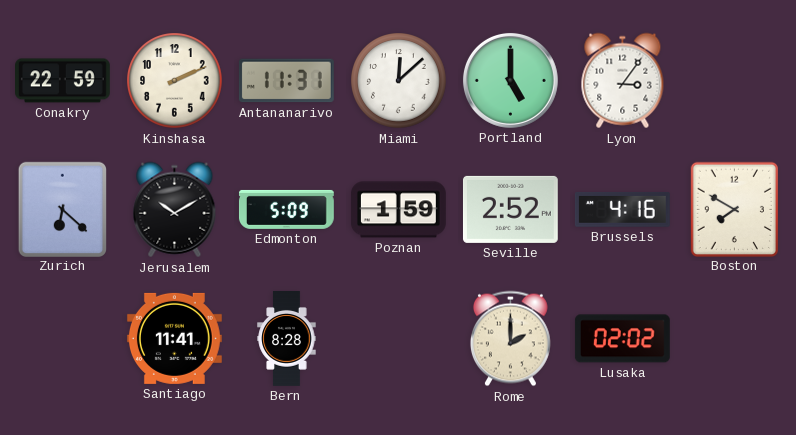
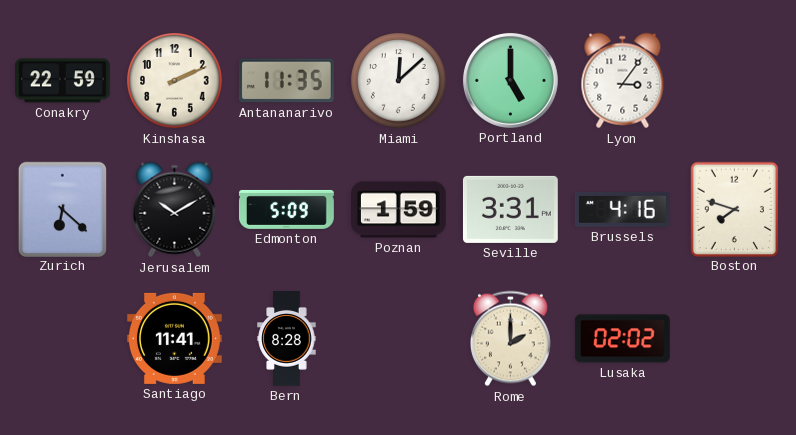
Antananarivo: 11:31 -> 11:35 (286, 81)
Seville: 2:52 -> 3:31 (510, 209)
Boston: 7:50 -> 7:48 (734, 209)
